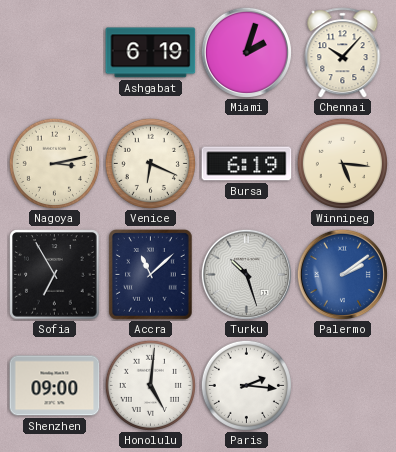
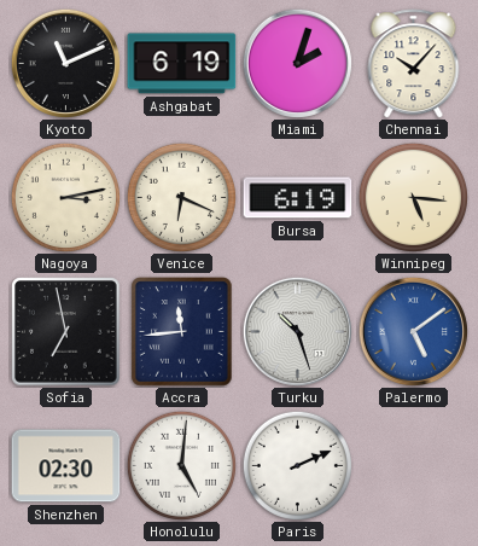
Kyoto: none -> 11:11 (65, 63)
Sofia: 6:55 -> 6:58 (66, 332)
Accra: 11:08 -> 11:44 (182, 332)
Palermo: 2:09 -> 5:09 (413, 331)
Shenzhen: 09:00 -> 02:30 (66, 466)
Paris: 2:16 -> 2:11 (297, 465)
